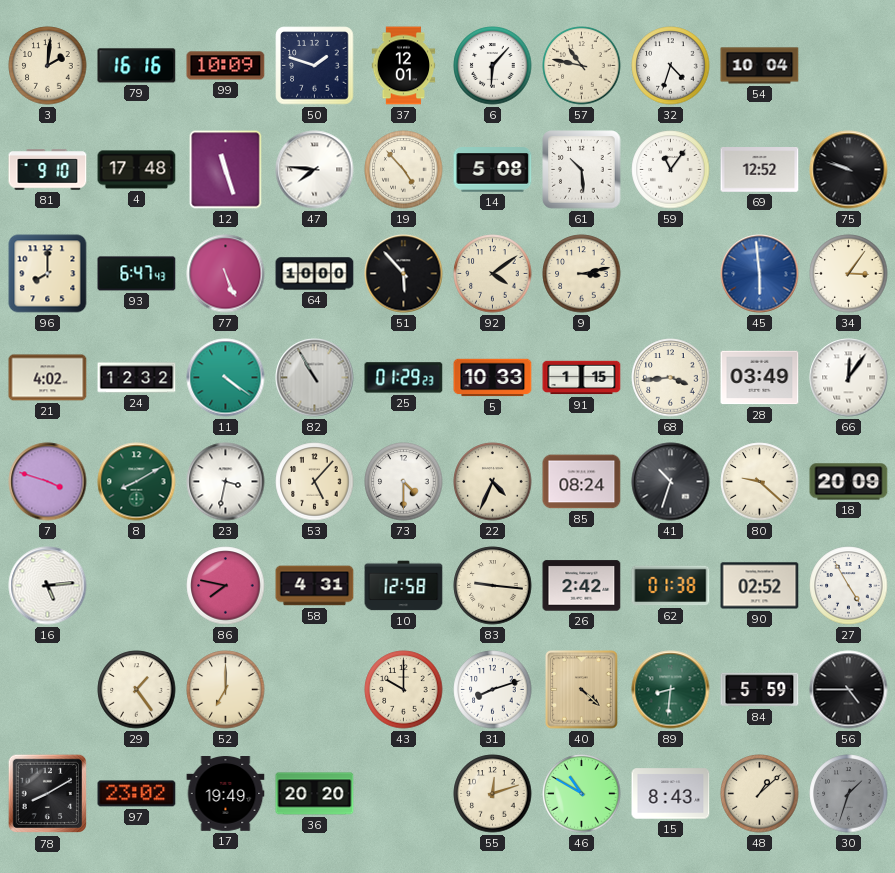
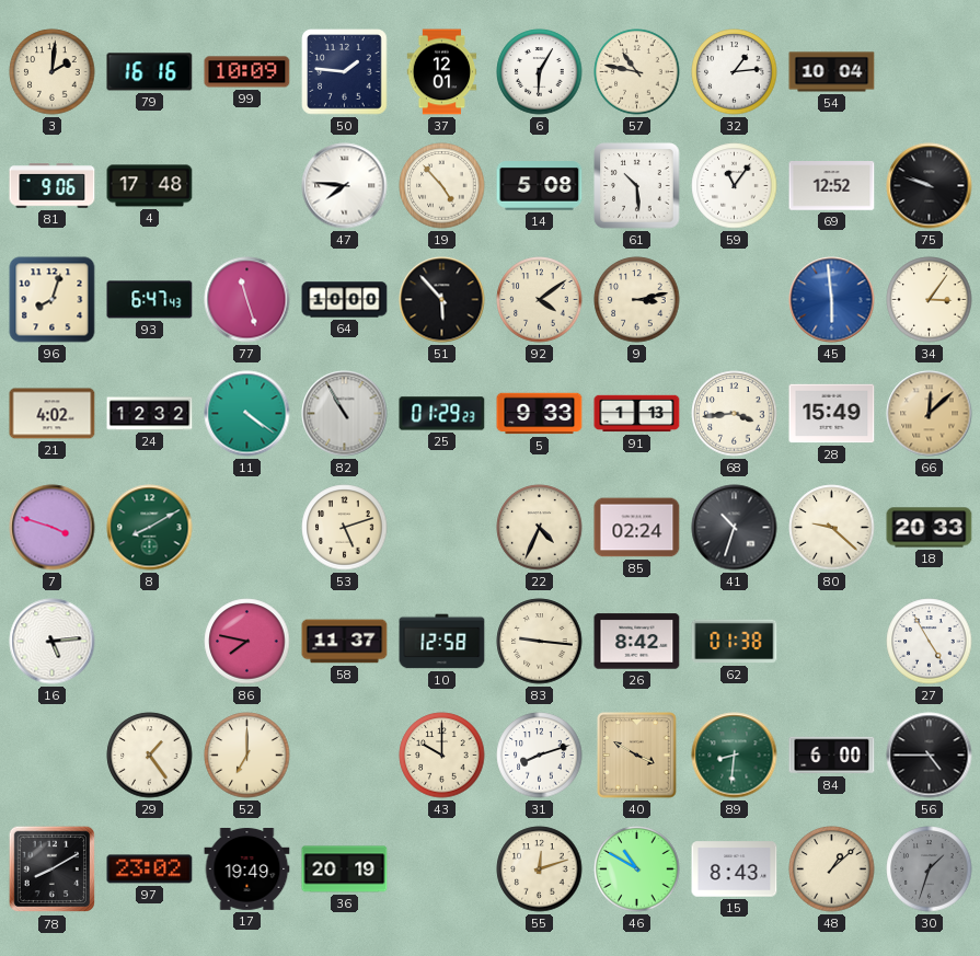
50: 1:48 -> 1:46 (345, 72)
6: 6:07 -> 6:05 (540, 72)
32: 4:33 -> 1:14 (735, 72)
81: 9:10 -> 9:06 (53, 186)
12: 11:27 -> none (226, 170)
96: 8:00 -> 8:03 (53, 300)
77: 5:26 -> 11:27 (247, 300)
5: 10:33 -> 9:33 (540, 414)
91: 1:15 -> 1:13 (637, 414)
28: 03:49 -> 15:49 (832, 414)
66: 12:06 -> 12:08 (930, 414)
66 dial: white -> champagne (930, 414)
23: 3:32 -> none (226, 482)
53: 5:07 -> 5:12 (345, 528)
73: 4:30 -> none (404, 482)
85: 08:24 -> 02:24 (637, 528)
18: 20:09 -> 20:33 (930, 528)
58: 4:31 -> 11:37 (345, 642)
26: 2:42 -> 8:42 (637, 642)
90: 02:52 -> none (760, 586)
40: 4:22 -> 3:50 (637, 756)
84: 5:59 -> 6:00 (832, 756)
36: 20:20 -> 20:19 (345, 869)
